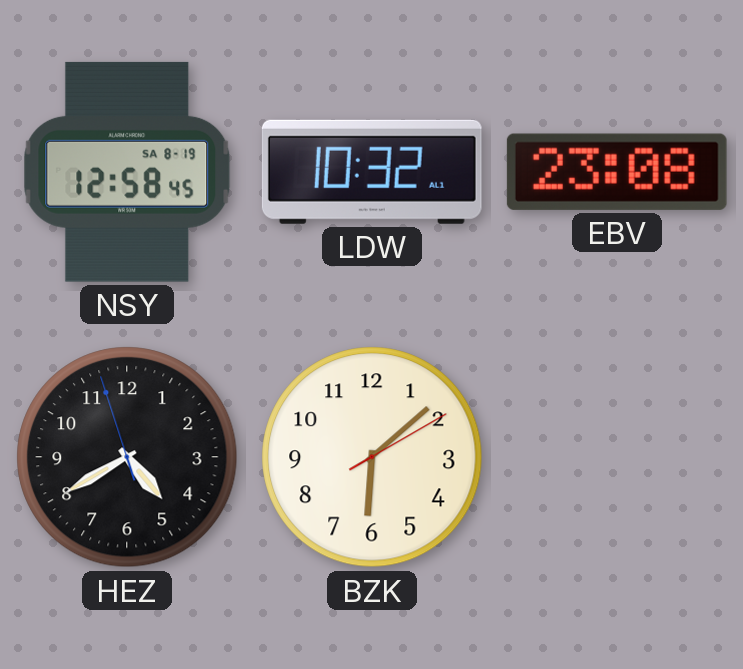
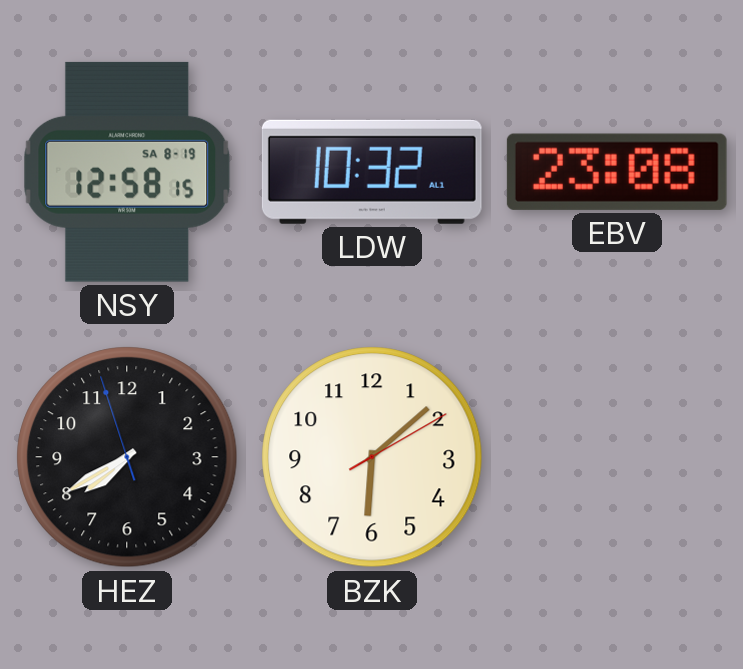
NSY: 12:58:45 -> 12:58:15 (127, 172)
HEZ: 4:39 -> 7:39 (127, 457)
